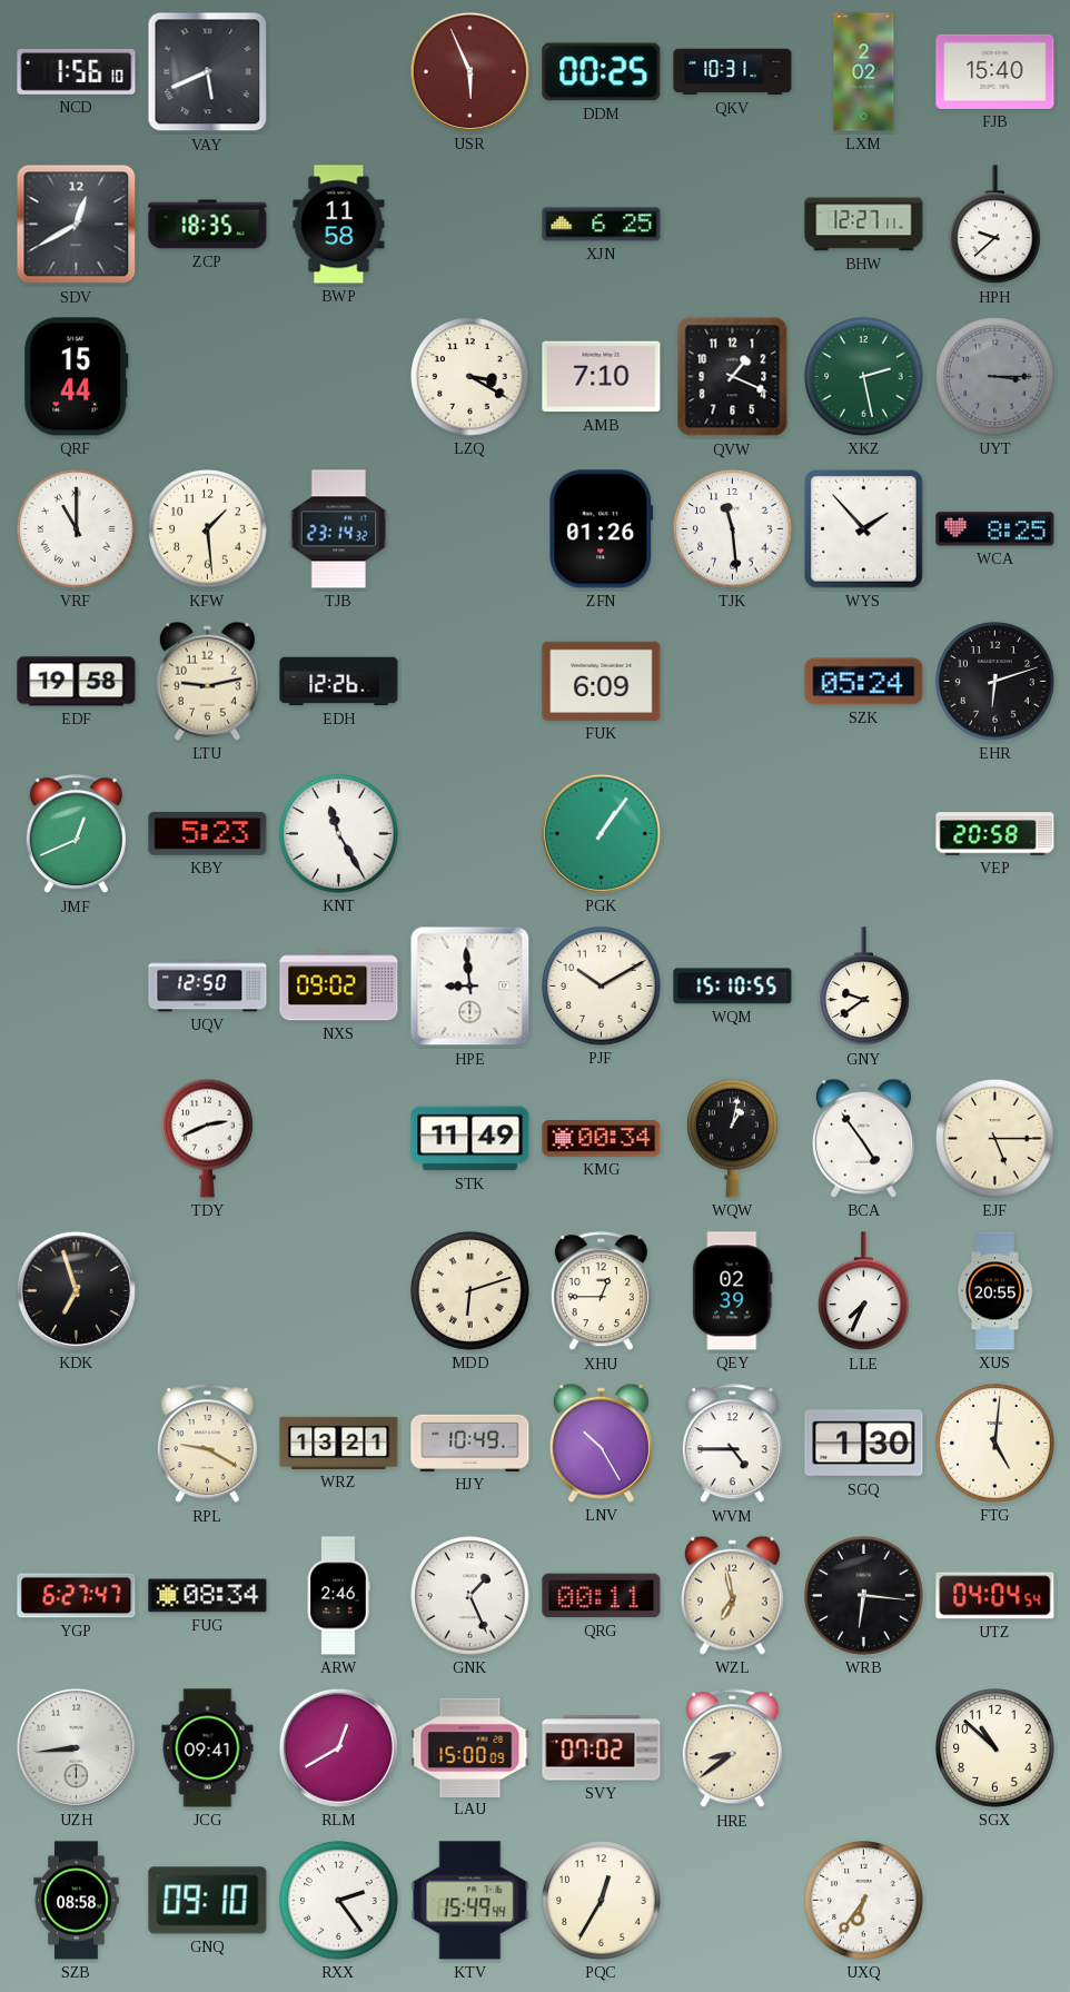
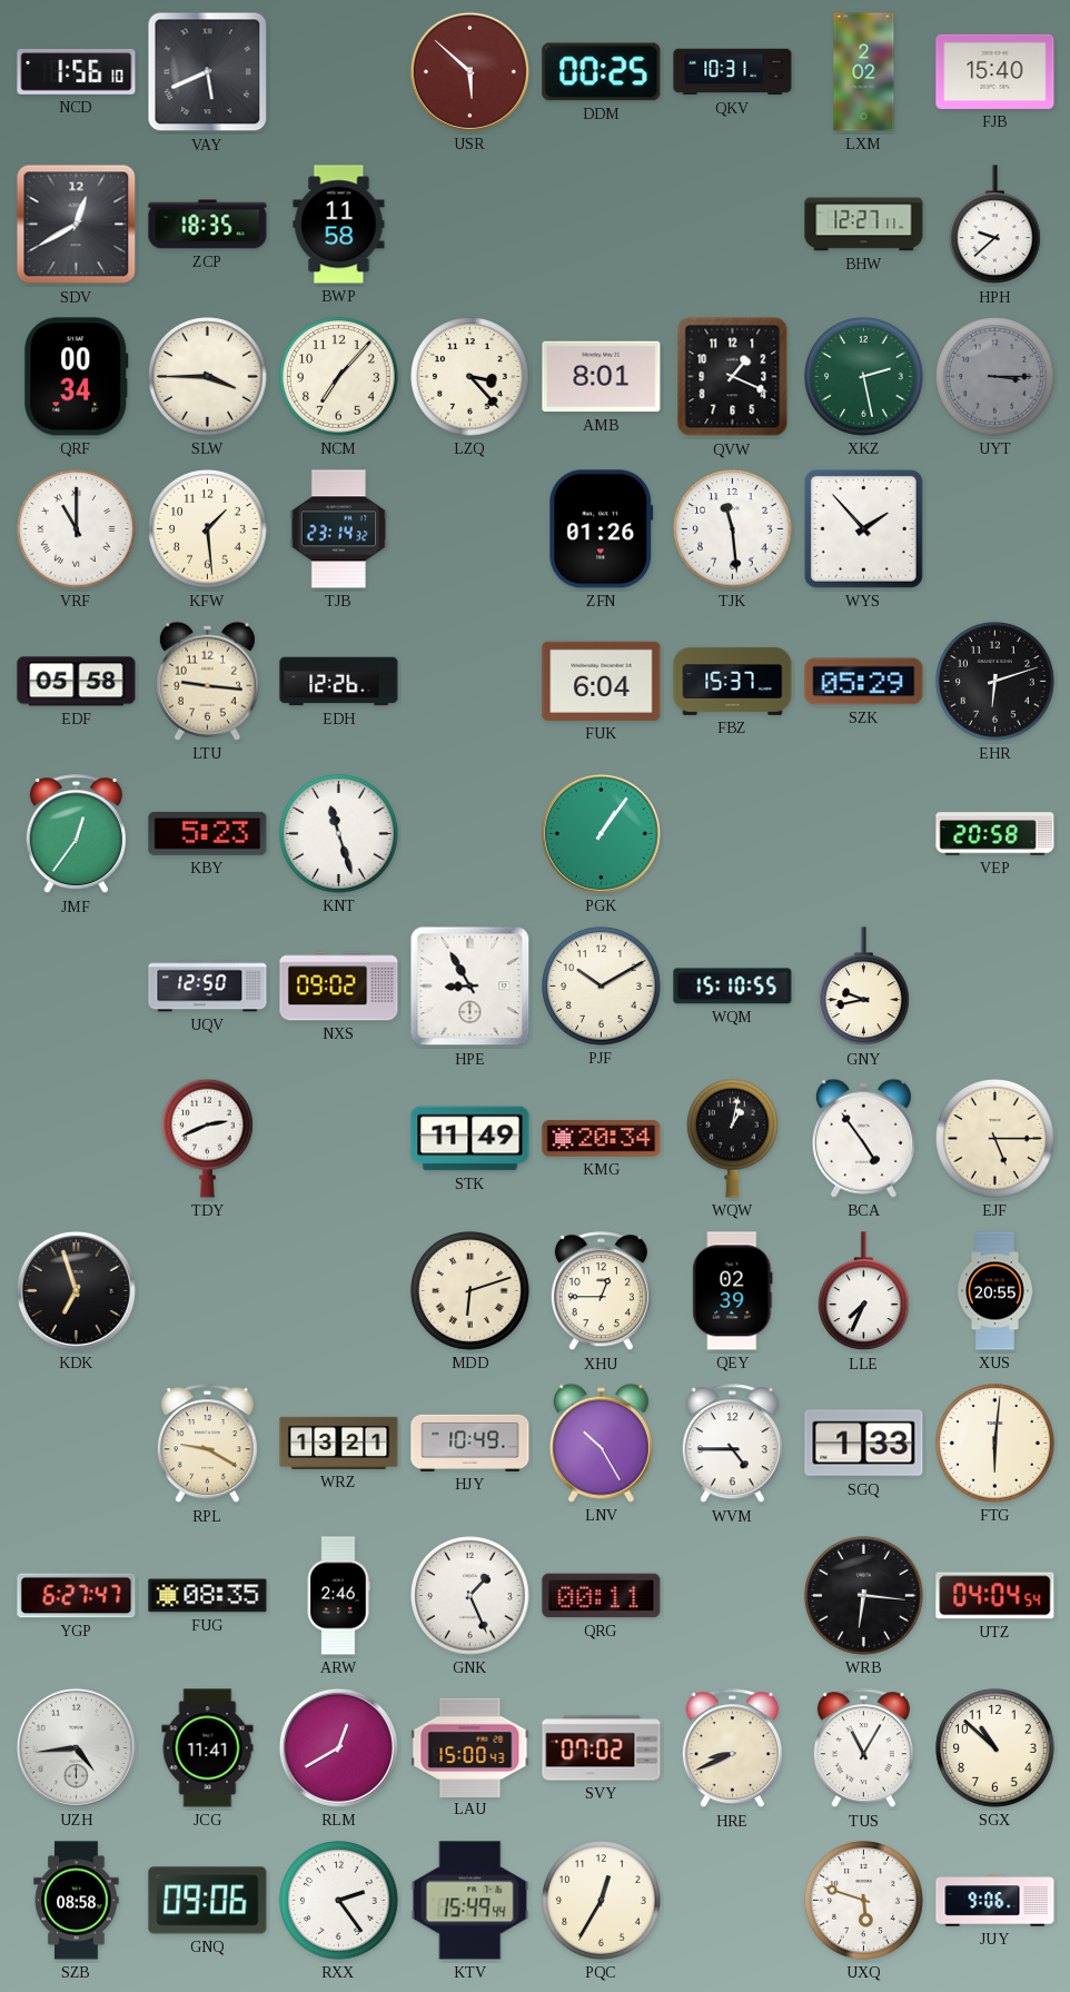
USR: 5:56 -> 5:52 (469, 71)
XJN: 6:25 -> none (602, 225)
QRF: 15:44 -> 00:34 (77, 377)
SLW: none -> 3:45 (208, 377)
NCM: none -> 7:07 (339, 377)
LZQ: 3:20 -> 3:23 (470, 377)
AMB: 7:10 -> 8:01 (602, 377)
WCA: 8:25 -> none (995, 529)
EDF: 19:58 -> 05:58 (77, 682)
LTU: 9:13 -> 9:16 (207, 681)
FUK: 6:09 -> 6:04 (602, 681)
FBZ: none -> 15:37 (733, 681)
SZK: 05:24 -> 05:29 (864, 682)
JMF: 12:41 -> 12:36 (76, 834)
KNT: 11:25 -> 11:27 (339, 834)
HPE: 8:59 -> 8:55 (470, 987)
GNY: 9:39 -> 9:43 (864, 987)
KMG: 00:34 -> 20:34 (602, 1139)
SGQ: 1:30 -> 1:33 (864, 1444)
FTG: 5:01 -> 6:01 (995, 1444)
FUG: 08:34 -> 08:35 (208, 1596)
WZL: 6:58 -> none (732, 1595)
UZH: 8:44 -> 4:44 (76, 1747)
JCG: 09:41 -> 11:41 (208, 1748)
LAU: 15:00:09 -> 15:00:43 (470, 1747)
HRE: 8:39 -> 8:41 (732, 1748)
TUS: none -> 11:05 (863, 1748)
GNQ: 09:10 -> 09:06 (208, 1901)
UXQ: 6:36 -> 5:48 (864, 1901)
JUY: none -> 9:06 (995, 1901)
